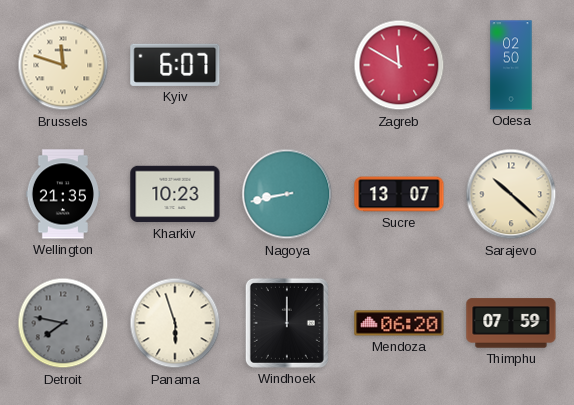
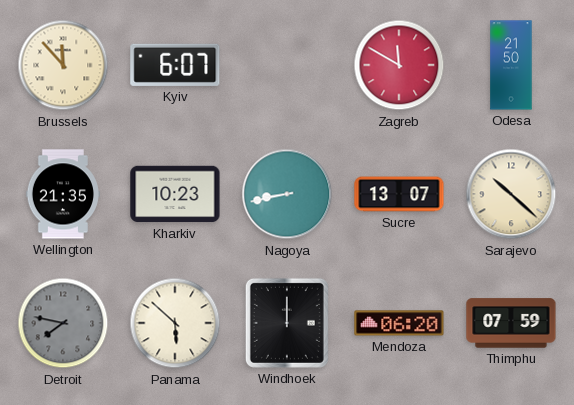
Brussels: 11:48 -> 11:53 (63, 65)
Odesa: 02:50 -> 21:50 (511, 65)
Panama: 5:57 -> 5:52 (175, 323)
